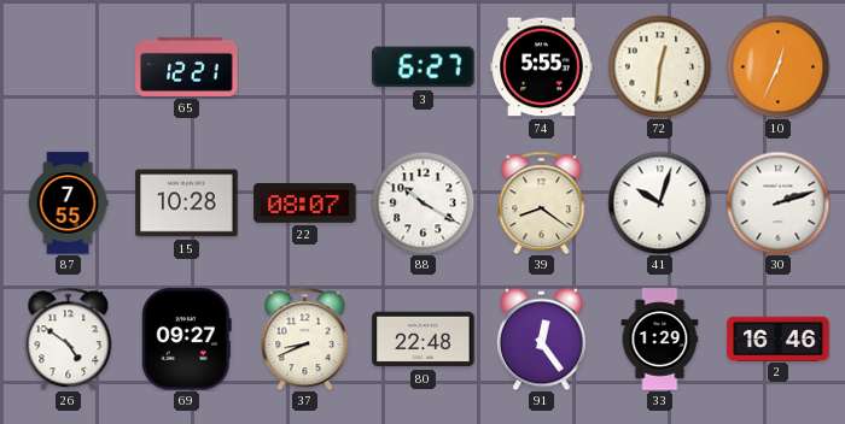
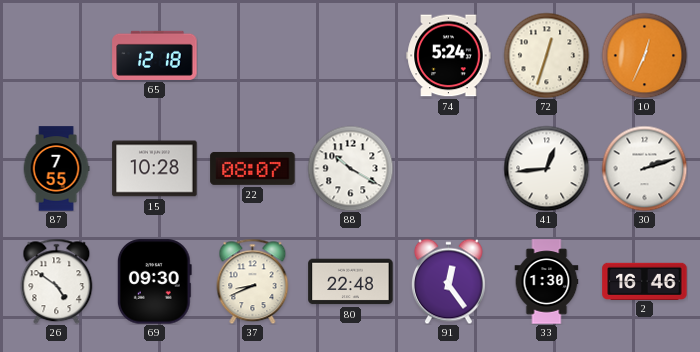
65: 12:21 -> 12:18 (155, 55)
3: 6:27 -> none (424, 67)
74: 5:55 -> 5:24 (449, 56)
72: 12:31 -> 12:33 (546, 55)
39: 8:21 -> none (542, 202)
41: 10:03 -> 12:44 (546, 168)
69: 09:27 -> 09:30 (154, 282)
33: 1:29 -> 1:30 (547, 282)
